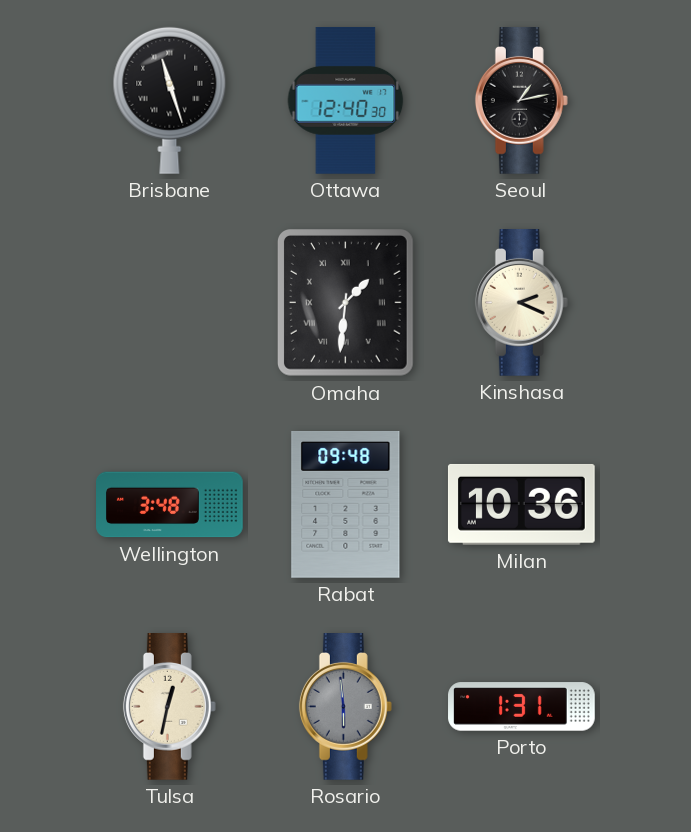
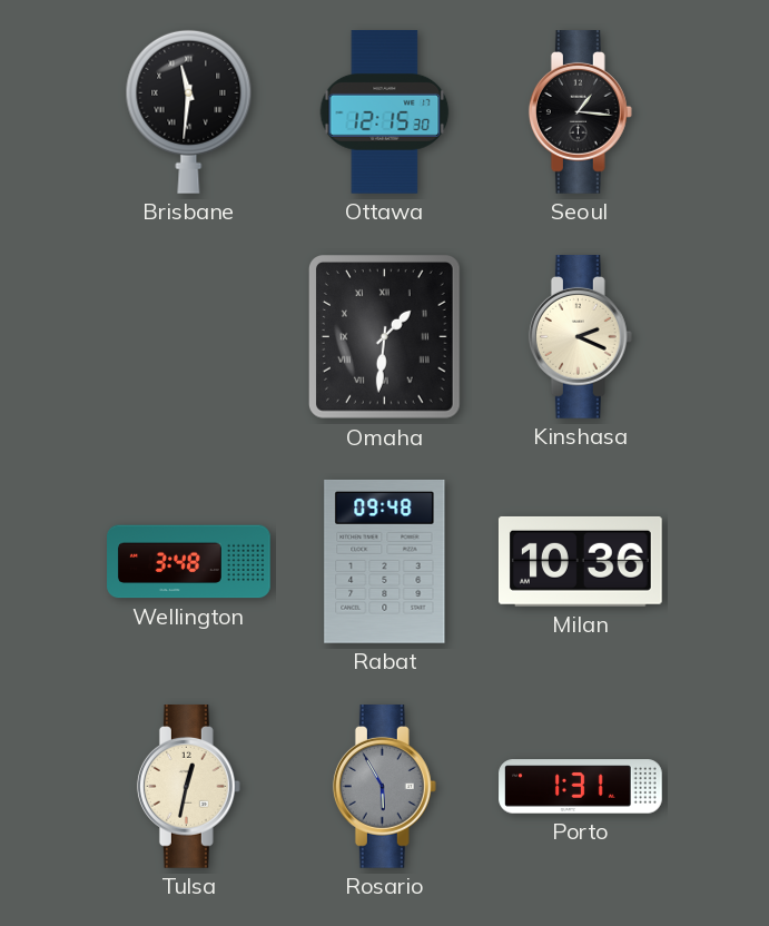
Brisbane: 11:27 -> 11:31 (189, 111)
Ottawa: 12:40 -> 12:15 (385, 112)
Seoul: 1:13 -> 1:16 (580, 112)
Rosario: 5:59 -> 5:55 (384, 787)
